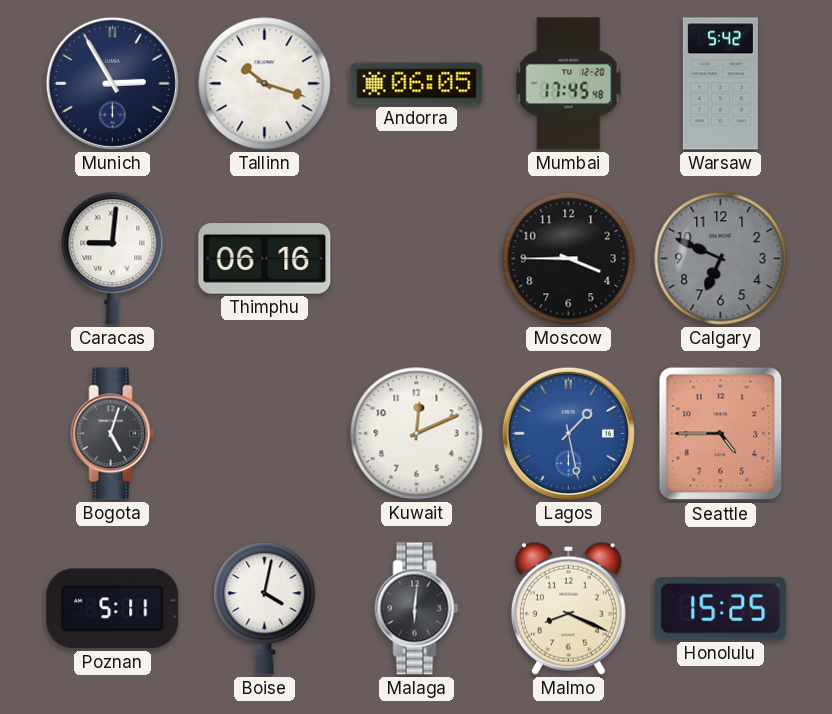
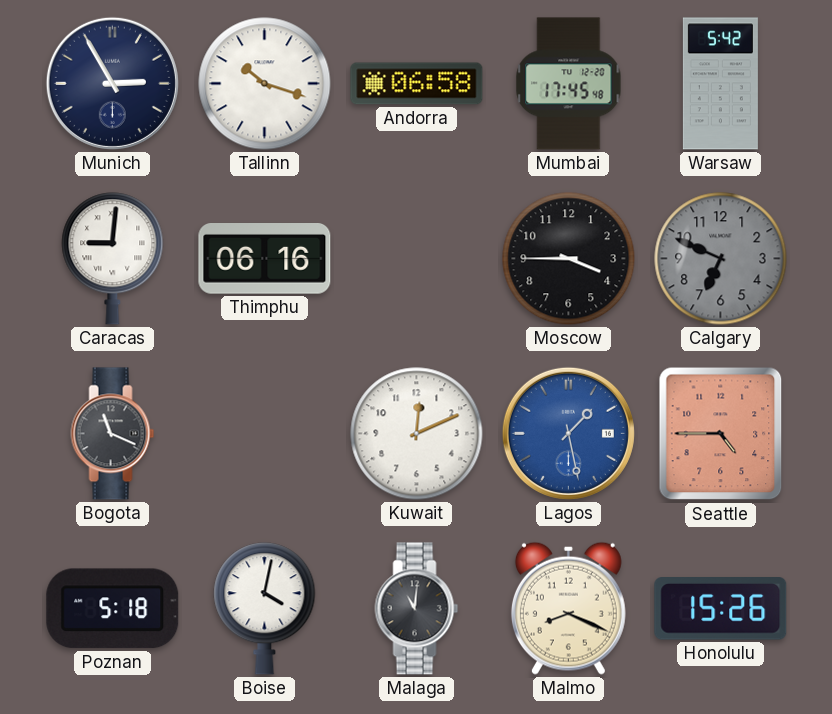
Andorra: 06:05 -> 06:58 (417, 84)
Bogota: 5:03 -> 11:19 (113, 434)
Poznan: 5:11 -> 5:18 (113, 609)
Malaga: 6:01 -> 11:01 (417, 609)
Honolulu: 15:25 -> 15:26 (721, 609)
